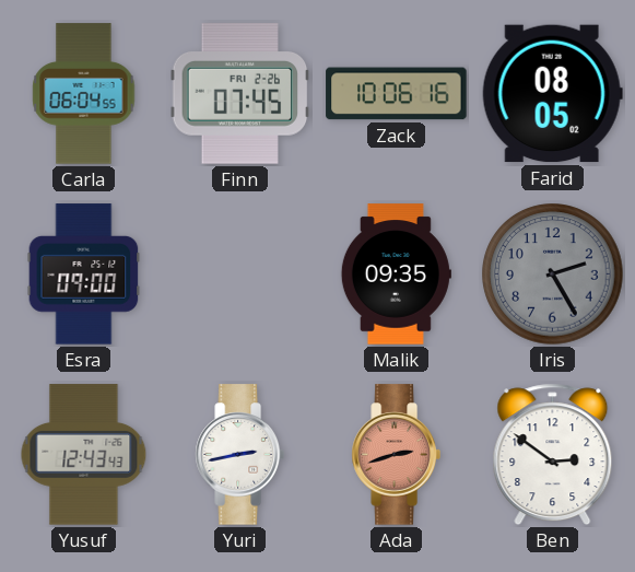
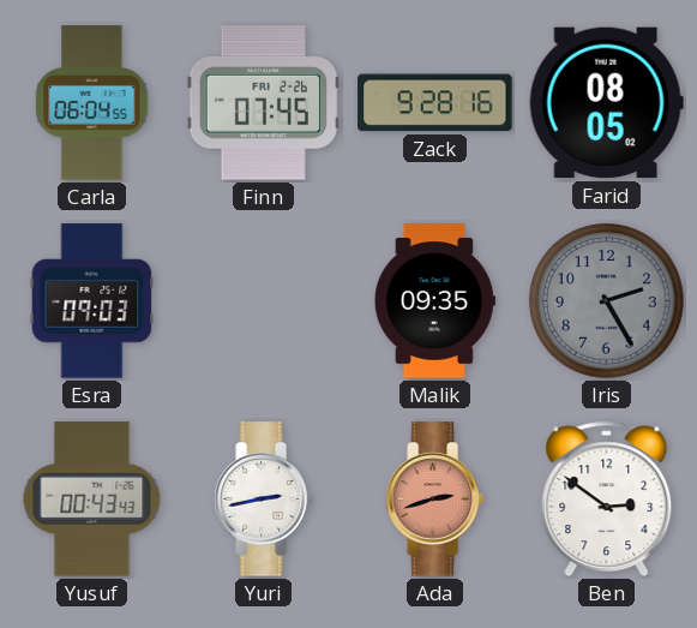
Zack: 10:06 -> 9:28 (435, 103)
Esra: 09:00 -> 09:03 (92, 301)
Yusuf: 12:43 -> 00:43 (92, 500)
